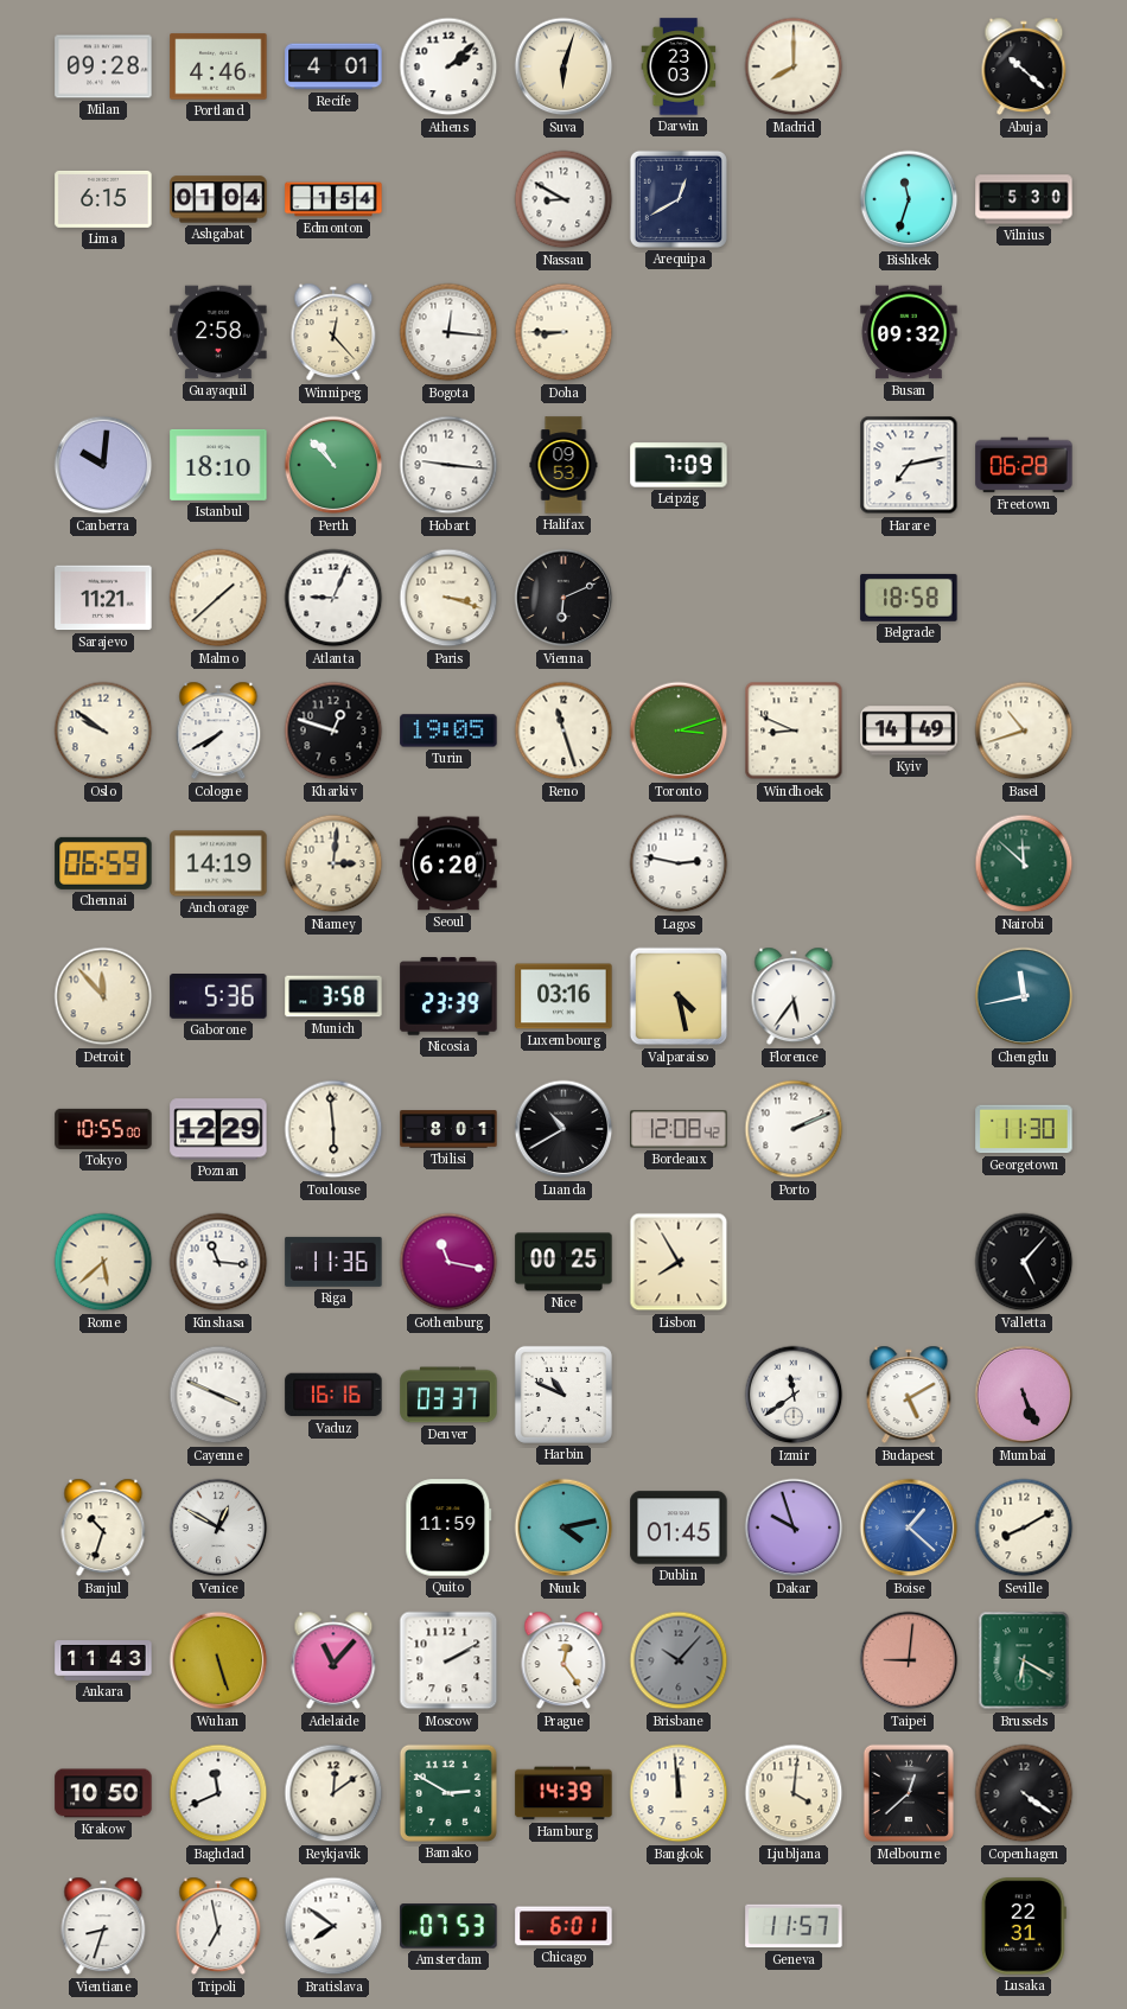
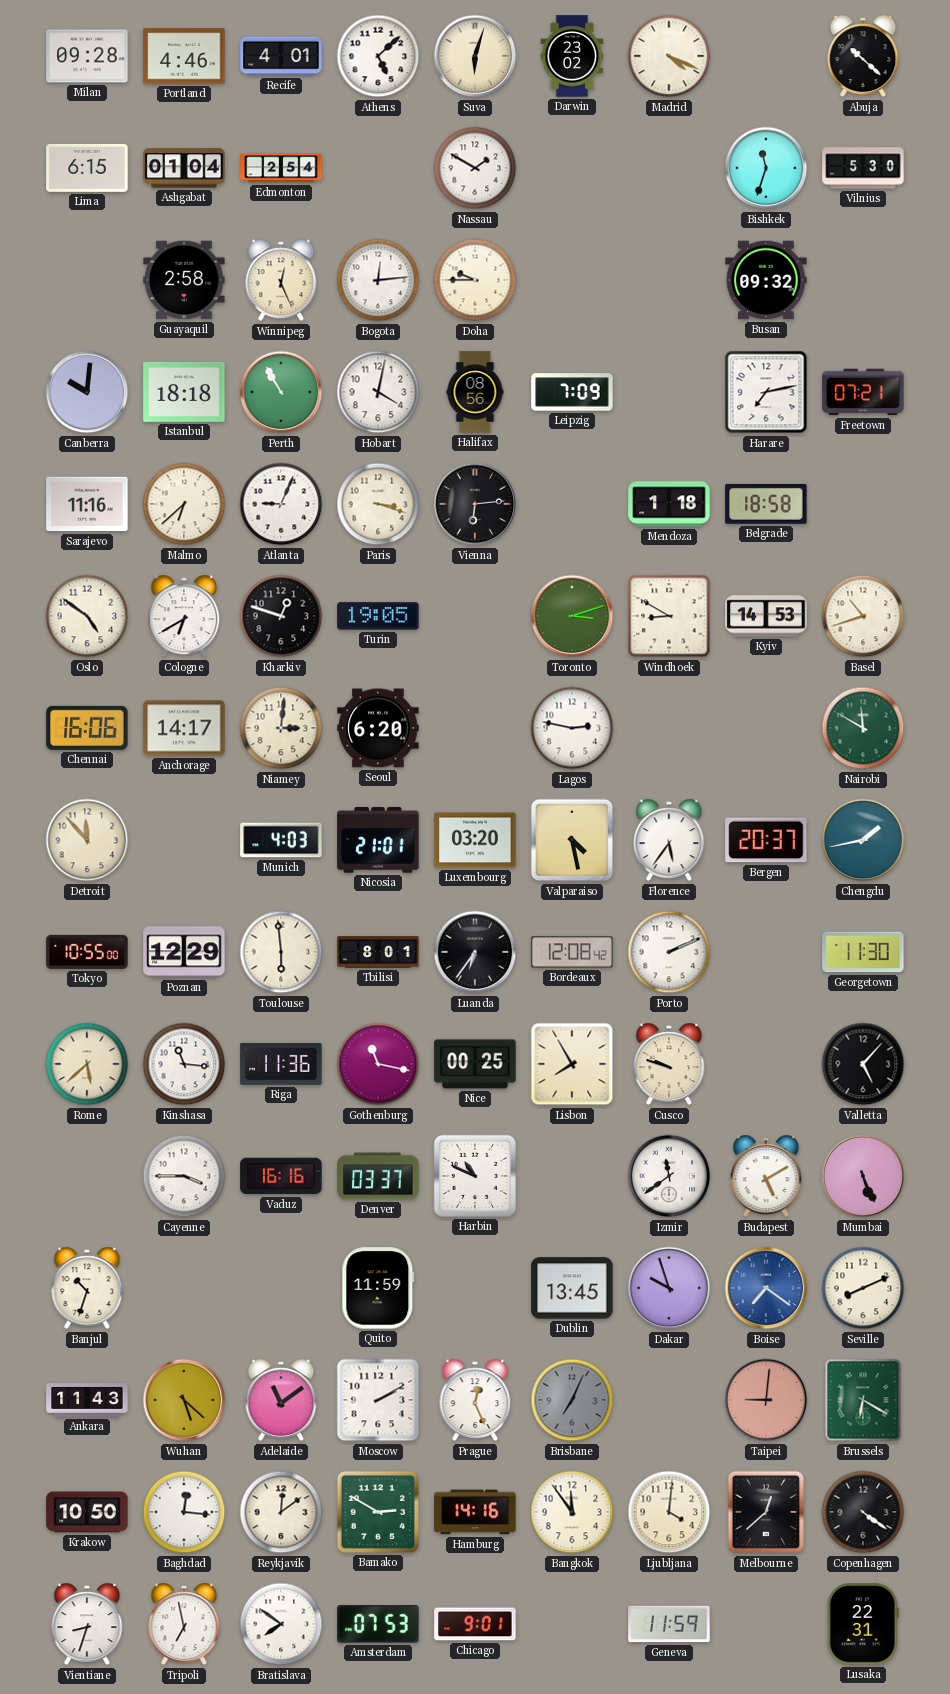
Athens: 2:08 -> 5:08 (378, 56)
Darwin: 23:03 -> 23:02 (572, 56)
Madrid: 8:00 -> 4:19 (669, 56)
Edmonton: 1:54 -> 2:54 (281, 168)
Nassau: 8:50 -> 1:50 (475, 168)
Arequipa: 12:40 -> none (679, 199)
Winnipeg: 12:23 -> 12:26 (281, 280)
Bogota: 12:16 -> 12:14 (378, 280)
Doha: 8:45 -> 9:45 (475, 280)
Istanbul: 18:10 -> 18:18 (184, 392)
Perth: 10:53 -> 10:55 (281, 392)
Hobart: 9:16 -> 4:02 (378, 392)
Halifax: 09:53 -> 08:56 (475, 392)
Freetown: 06:28 -> 07:21 (863, 392)
Sarajevo: 11:21 -> 11:16 (87, 504)
Malmo: 1:38 -> 6:38 (184, 504)
Vienna: 6:11 -> 6:14 (475, 504)
Mendoza: none -> 1:18 (669, 504)
Oslo: 9:51 -> 4:51 (87, 616)
Cologne: 7:40 -> 6:40 (184, 616)
Reno: 11:27 -> none (563, 731)
Windhoek: 8:49 -> 8:50 (669, 616)
Kyiv: 14:49 -> 14:53 (766, 616)
Chennai: 06:59 -> 16:06 (87, 728)
Anchorage: 14:19 -> 14:17 (184, 728)
Nairobi: 11:52 -> 11:50 (863, 728)
Gaborone: 5:36 -> none (218, 997)
Munich: 3:58 -> 4:03 (281, 840)
Nicosia: 23:39 -> 21:01 (378, 840)
Luxembourg: 03:16 -> 03:20 (475, 840)
Bergen: none -> 20:37 (766, 840)
Chengdu: 11:43 -> 1:43 (863, 840)
Luanda: 10:40 -> 6:36 (475, 952)
Cusco: none -> 9:48 (669, 1064)
Cayenne: 3:49 -> 3:45 (184, 1176)
Venice: 12:50 -> none (218, 1528)
Nuuk: 4:13 -> none (563, 1528)
Dublin: 01:45 -> 13:45 (572, 1288)
Boise: 1:22 -> 7:21 (766, 1288)
Seville: 8:10 -> 8:11 (863, 1288)
Wuhan: 5:27 -> 5:22 (184, 1400)
Adelaide: 11:07 -> 11:09 (281, 1400)
Prague: 12:24 -> 12:26 (475, 1400)
Brisbane: 10:07 -> 7:04 (572, 1400)
Baghdad: 11:41 -> 12:16 (184, 1512)
Hamburg: 14:39 -> 14:16 (475, 1512)
Bangkok: 11:59 -> 11:54 (572, 1512)
Chicago: 6:01 -> 9:01 (475, 1624)
Geneva: 11:57 -> 11:59 (669, 1624)
